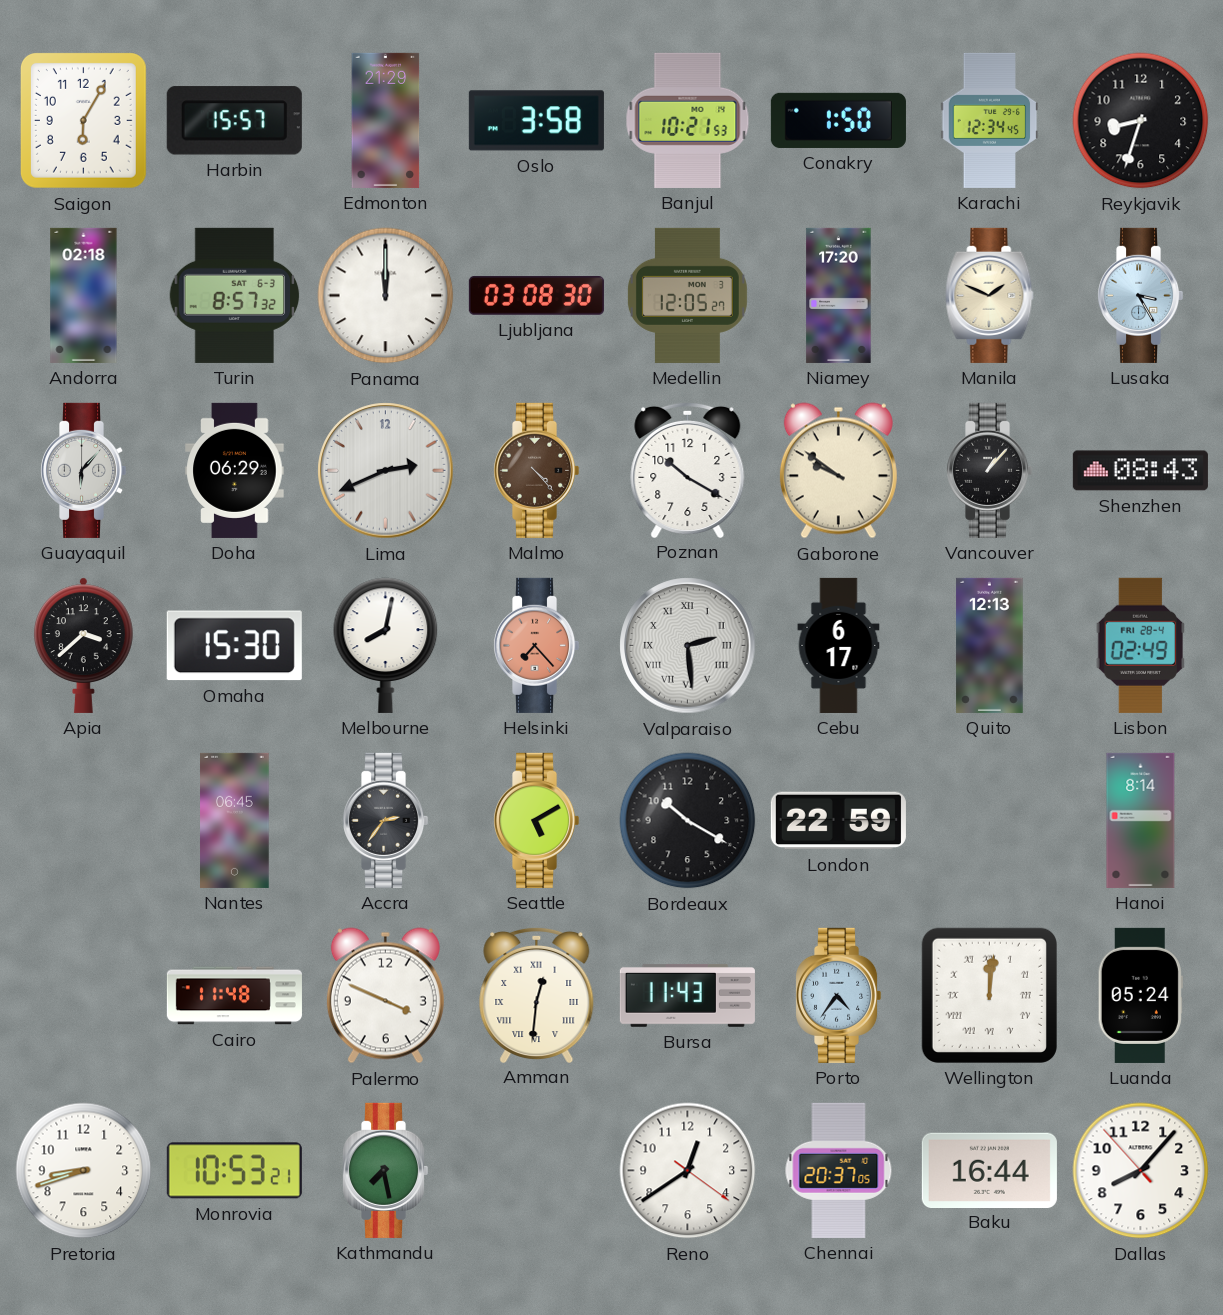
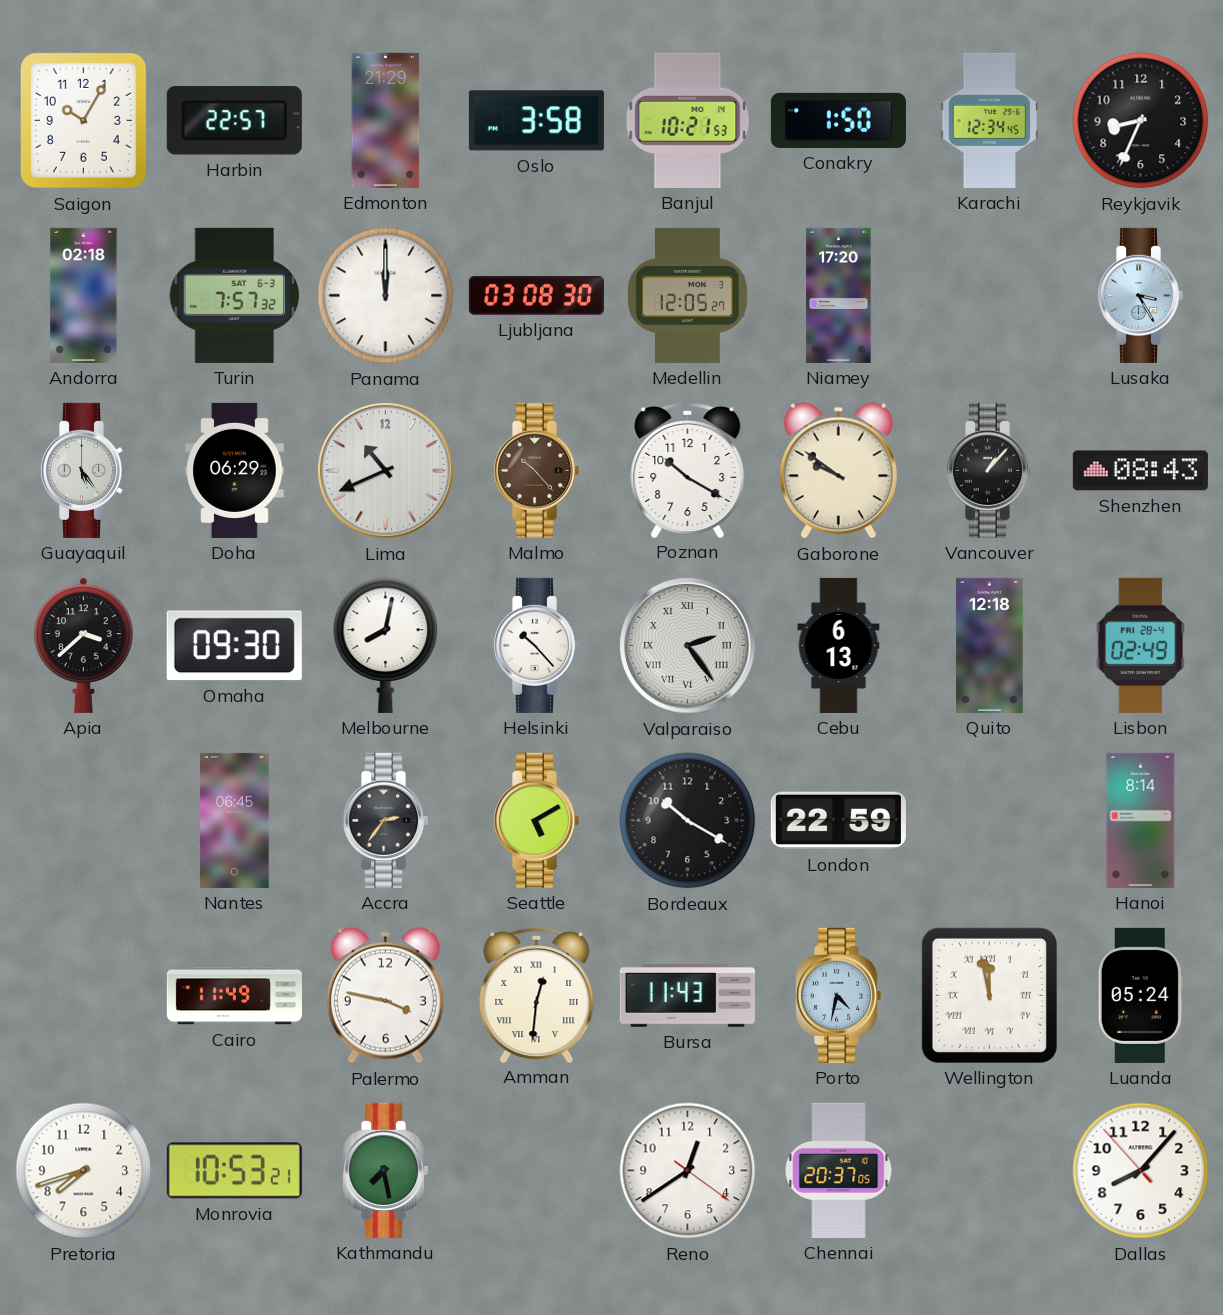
Saigon: 6:05 -> 10:05 (83, 120)
Harbin: 15:57 -> 22:57 (234, 121)
Reykjavik: 8:33 -> 8:34 (1141, 121)
Turin: 8:57 -> 7:57 (235, 295)
Manila: 1:49 -> none (990, 295)
Guayaquil: 6:07 -> 5:24 (84, 470)
Lima: 2:41 -> 10:41 (386, 471)
Malmo: 4:23 -> 10:23 (537, 470)
Omaha: 15:30 -> 09:30 (234, 646)
Helsinki: 7:23 -> 10:23 (537, 645)
Helsinki dial: salmon -> white (537, 645)
Valparaiso: 2:29 -> 2:24 (688, 646)
Cebu: 6:17 -> 6:13 (839, 645)
Quito: 12:13 -> 12:18 (990, 645)
Cairo: 11:48 -> 11:49 (234, 996)
Palermo: 3:49 -> 3:47 (385, 996)
Porto: 4:36 -> 4:32 (839, 995)
Wellington: 12:01 -> 11:58 (989, 995)
Pretoria: 8:42 -> 7:42 (84, 1171)
Baku: 16:44 -> none (989, 1170)
